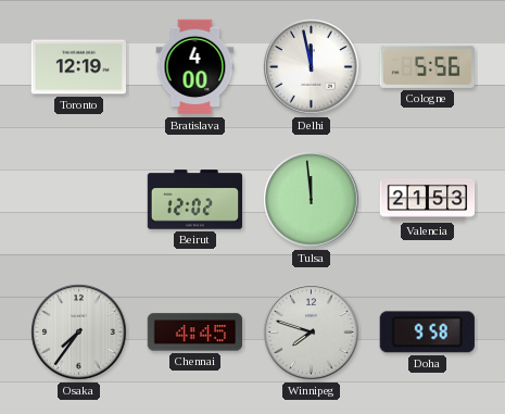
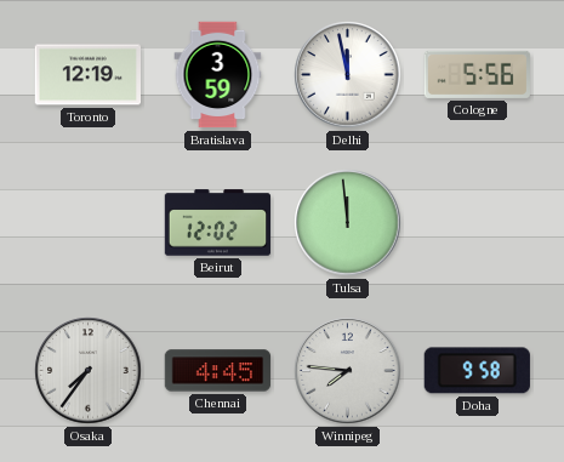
Bratislava: 4:00 -> 3:59 (218, 75)
Valencia: 21:53 -> none (428, 200)
Winnipeg: 7:48 -> 7:46 (348, 371)
